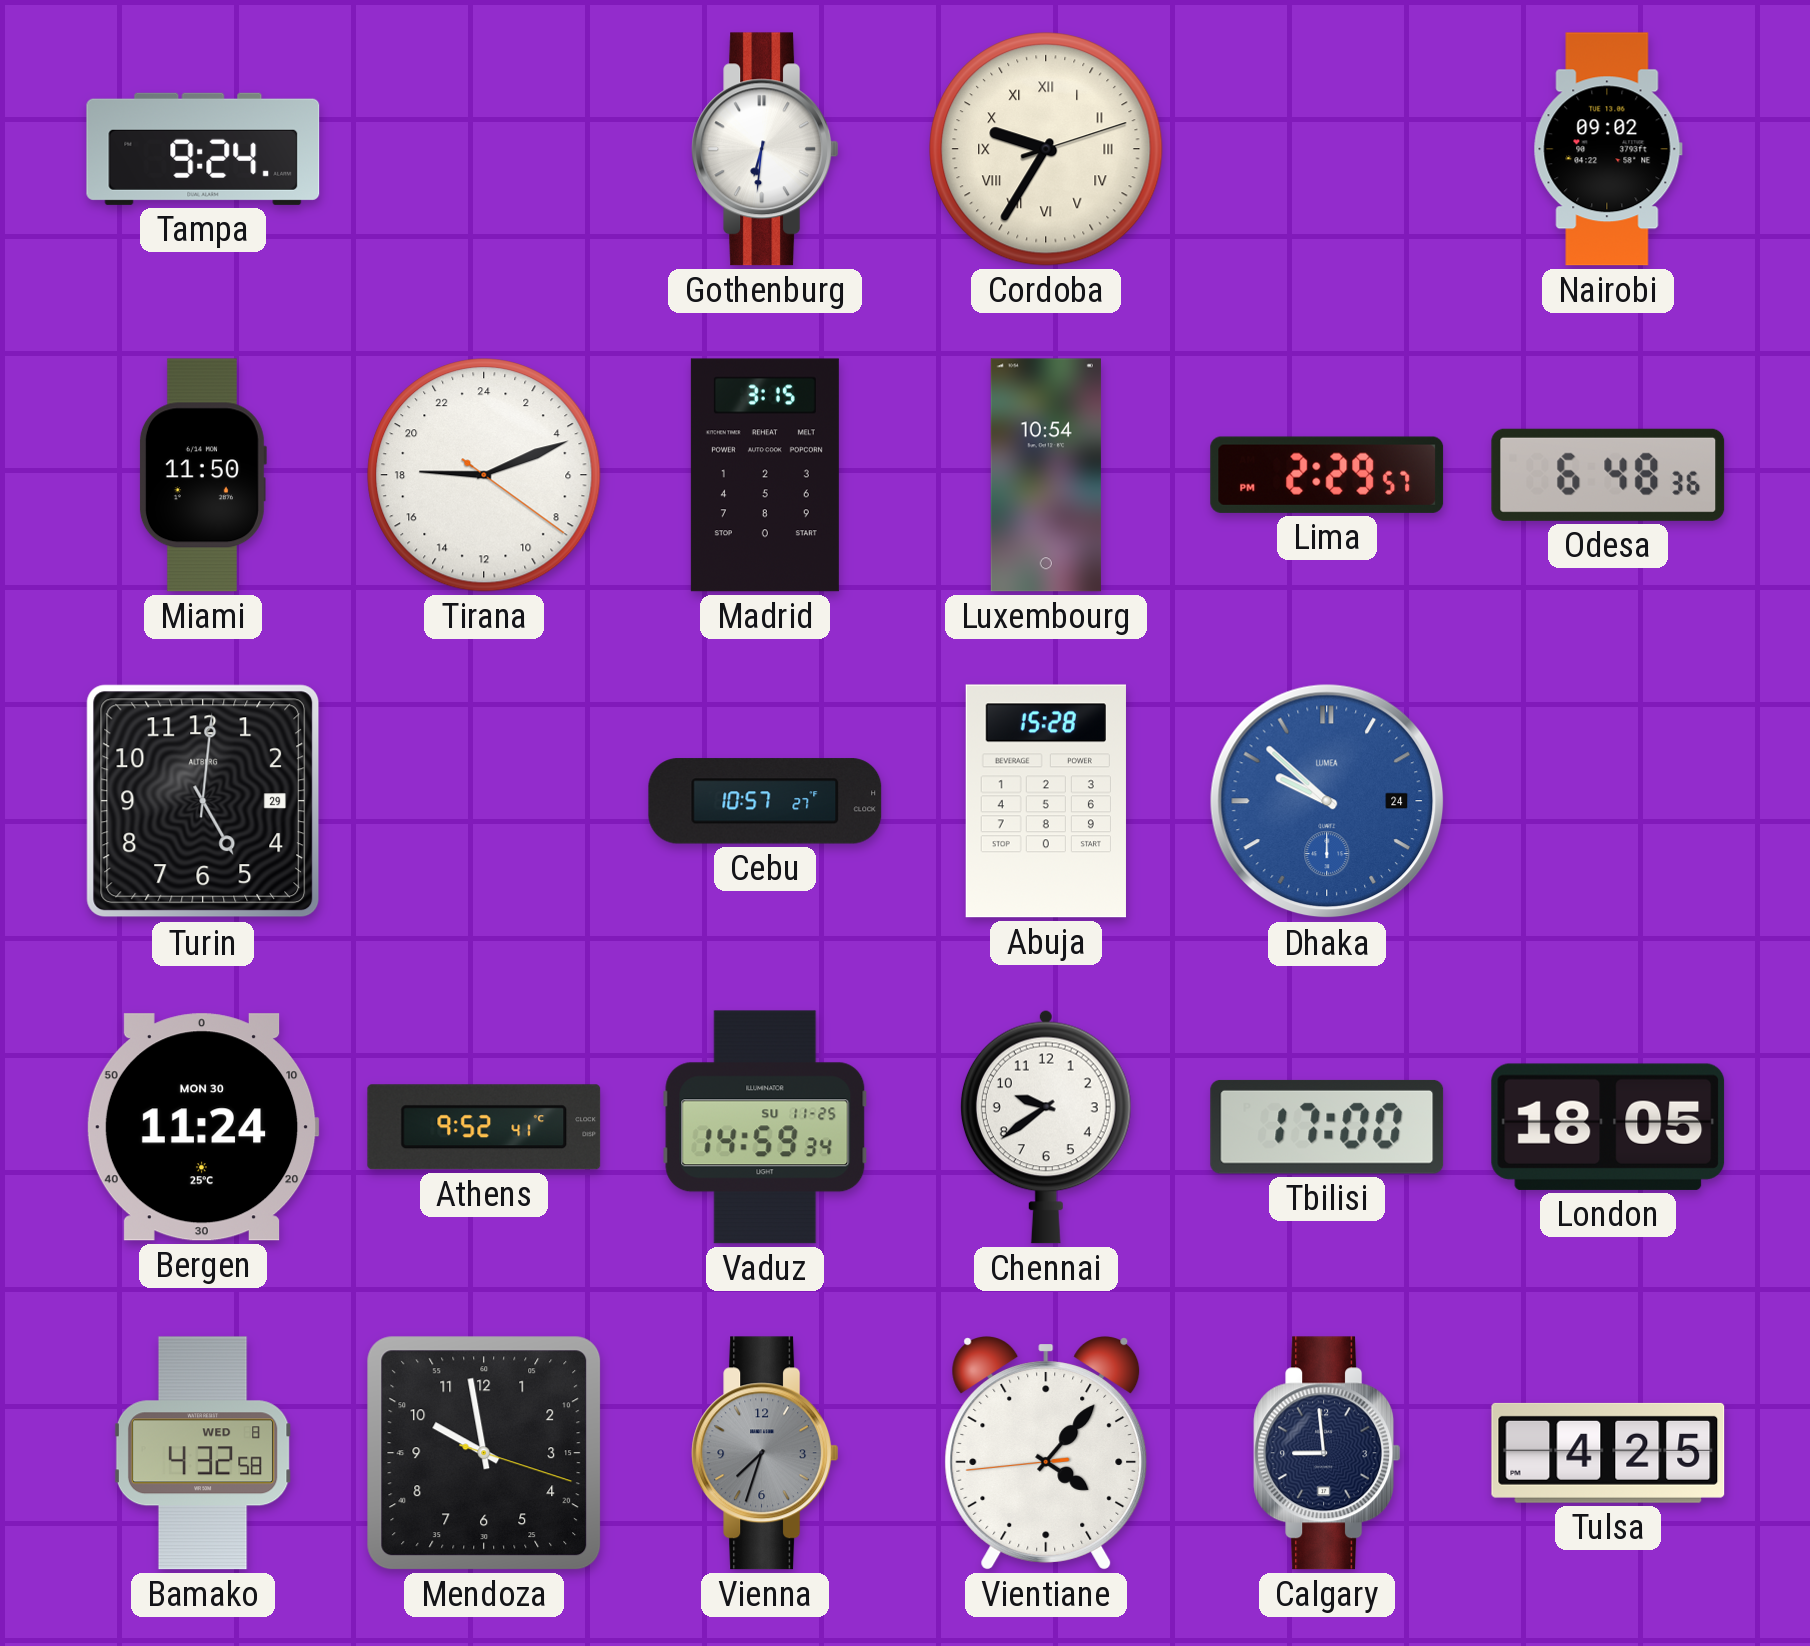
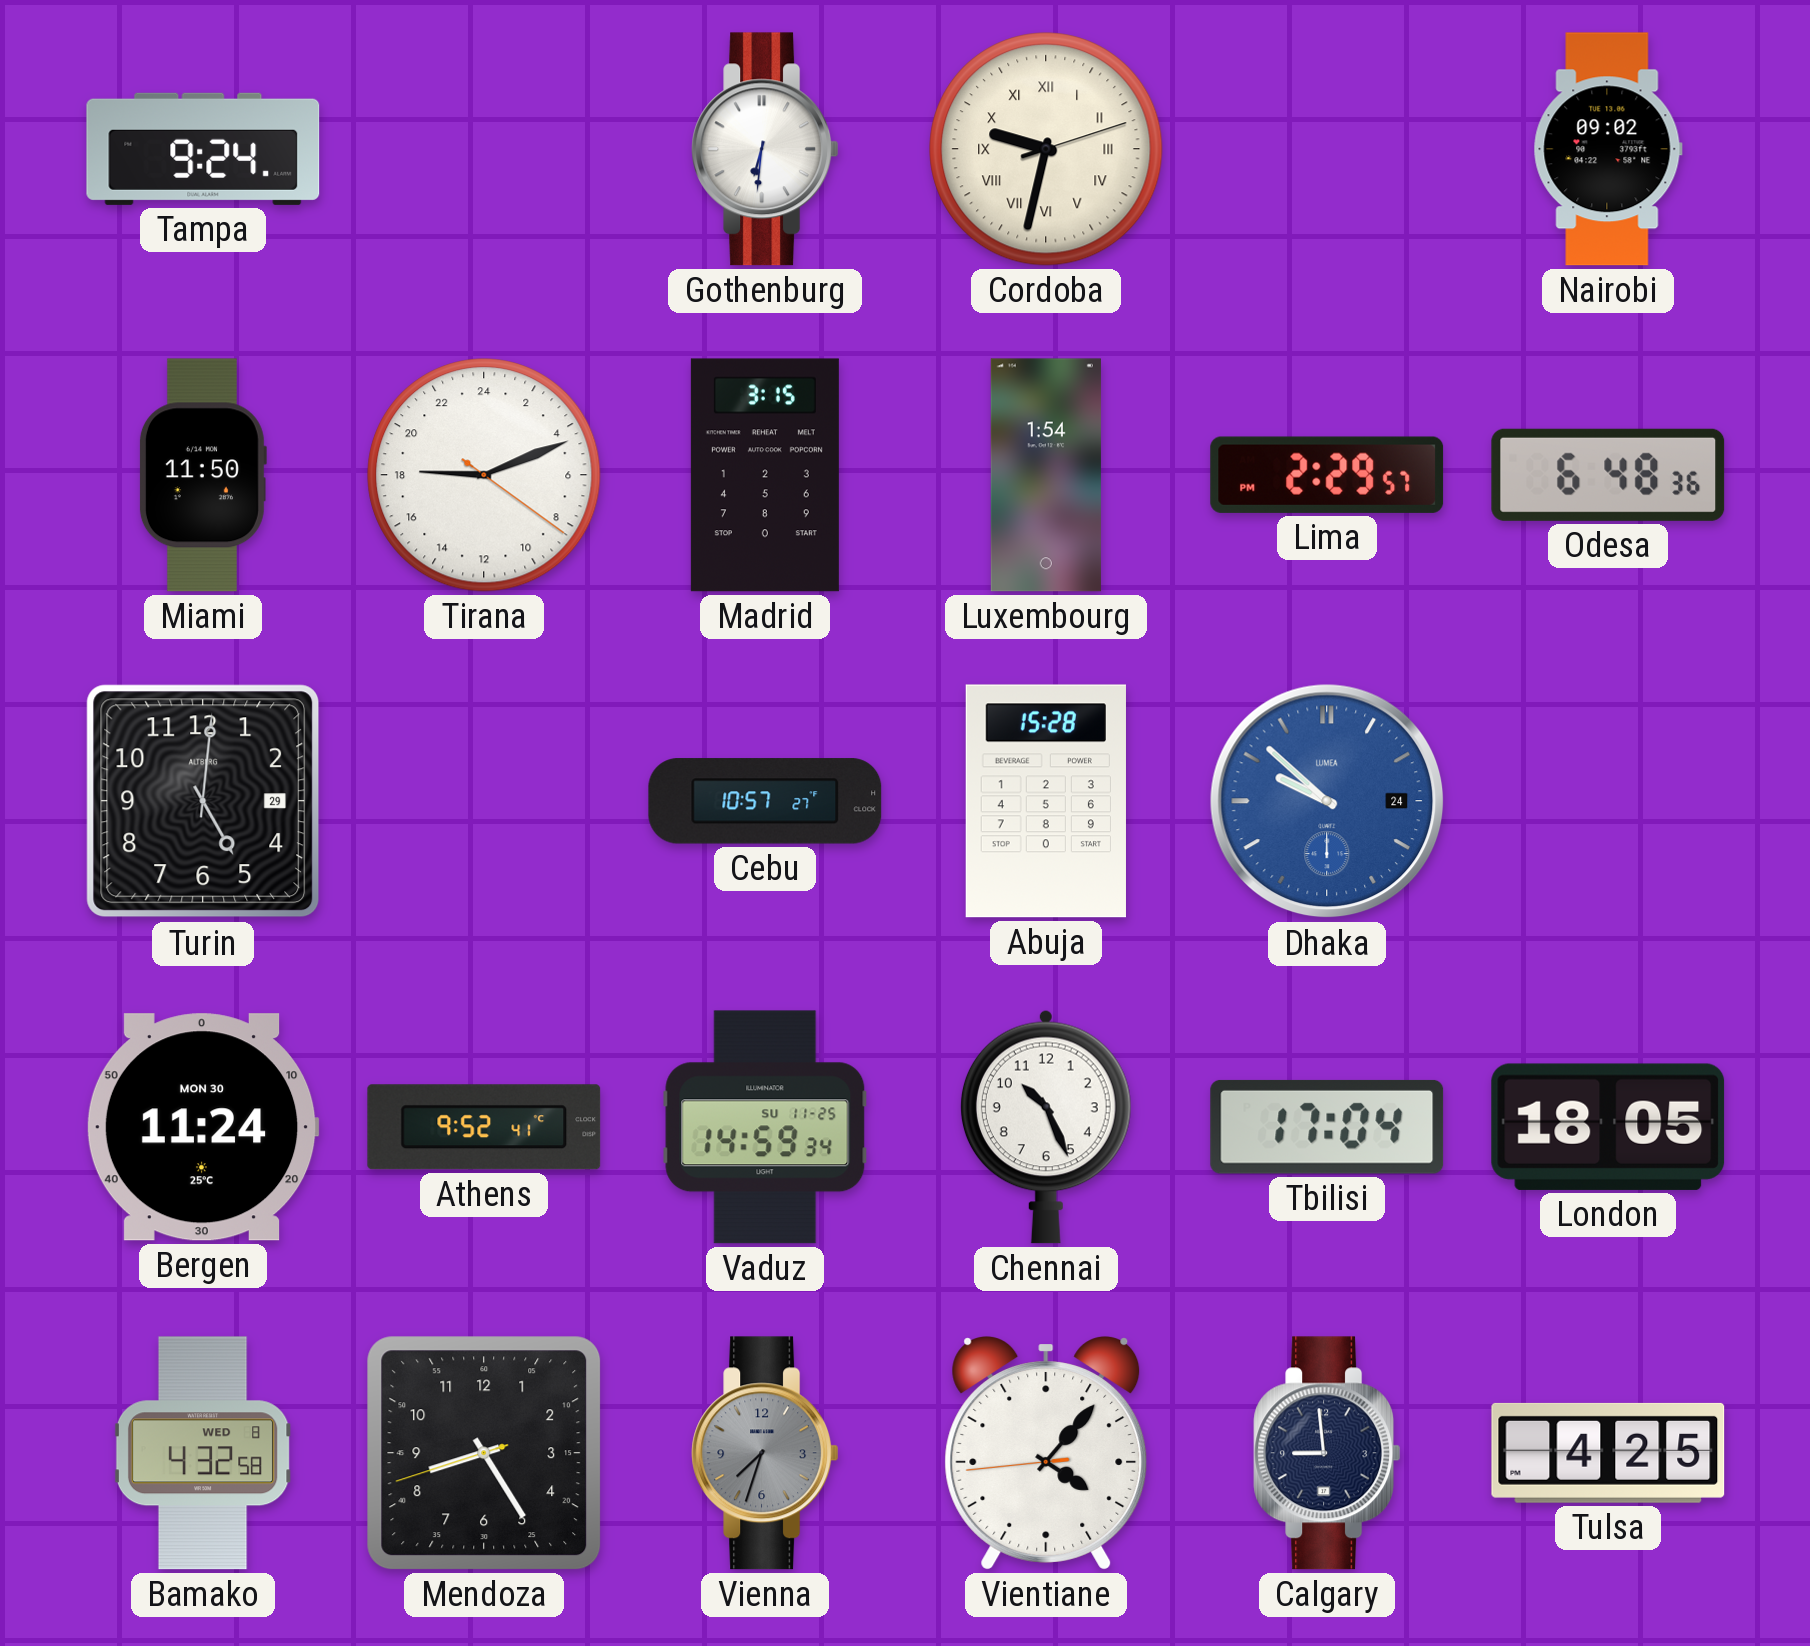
Cordoba: 9:35 -> 9:32 (1046, 149)
Luxembourg: 10:54 -> 1:54 (1046, 475)
Chennai: 9:39 -> 10:26 (1046, 1127)
Tbilisi: 17:00 -> 17:04 (1327, 1127)
Mendoza: 9:58 -> 8:24 (484, 1453)
